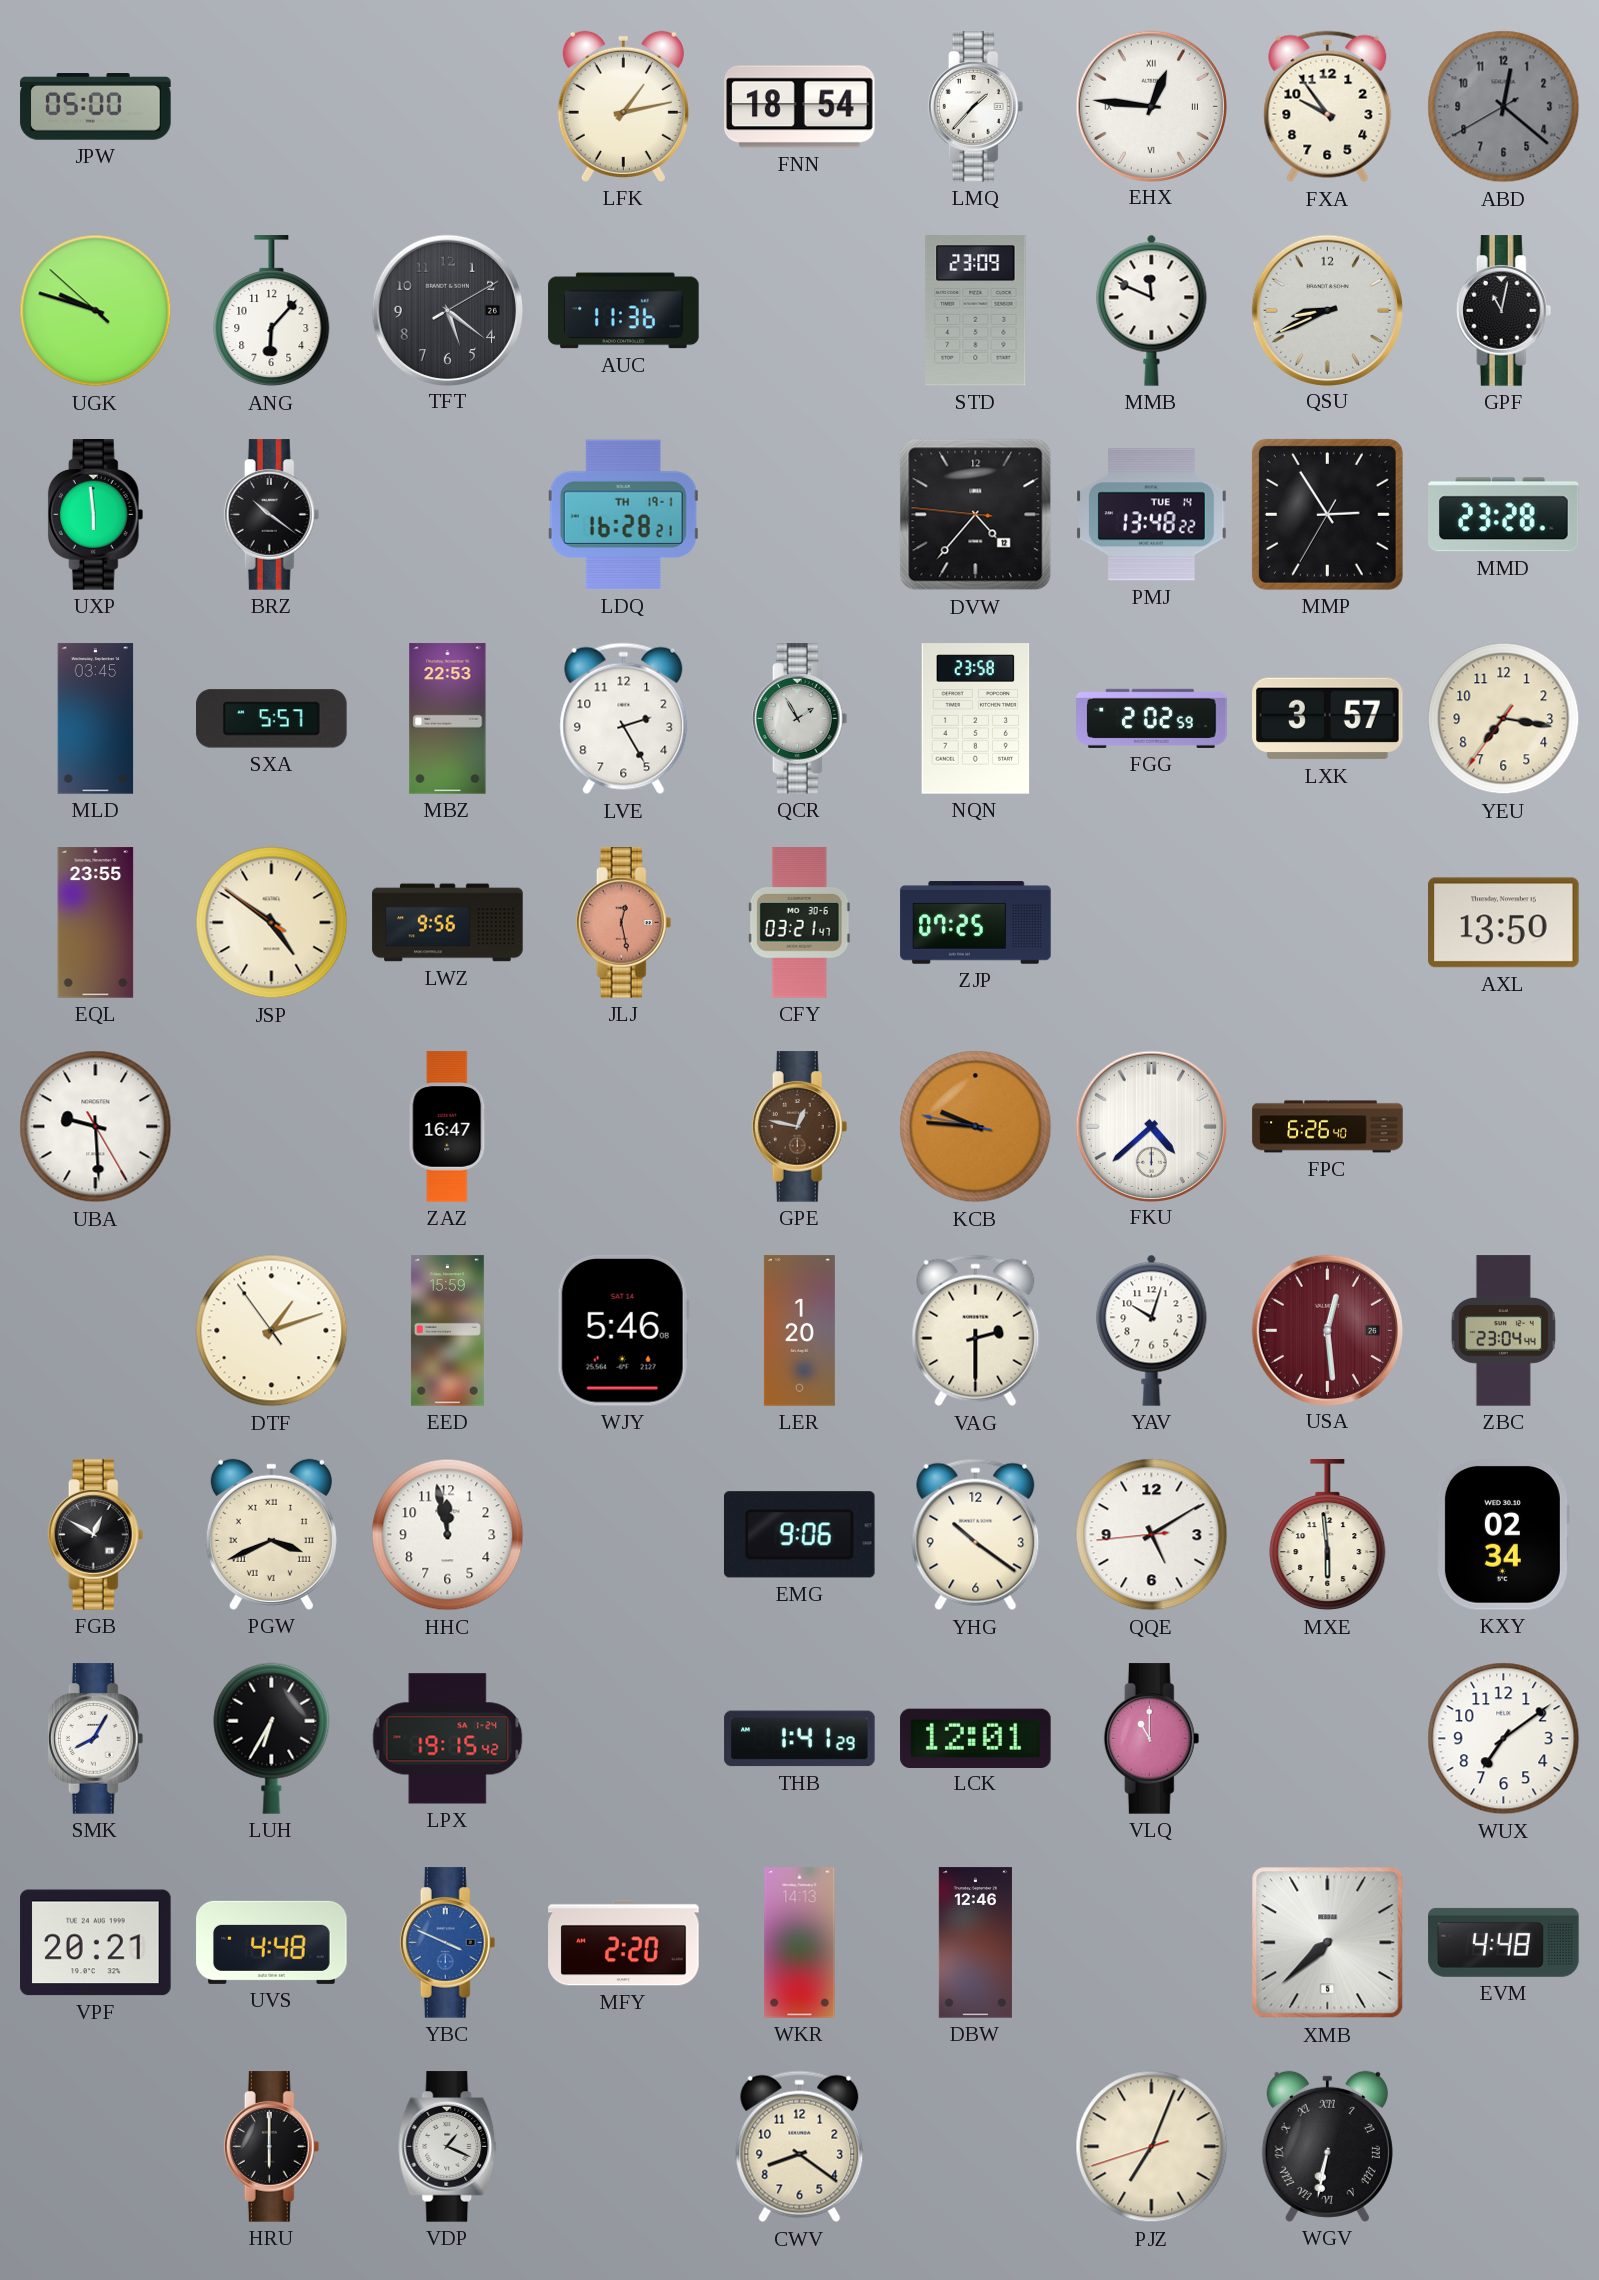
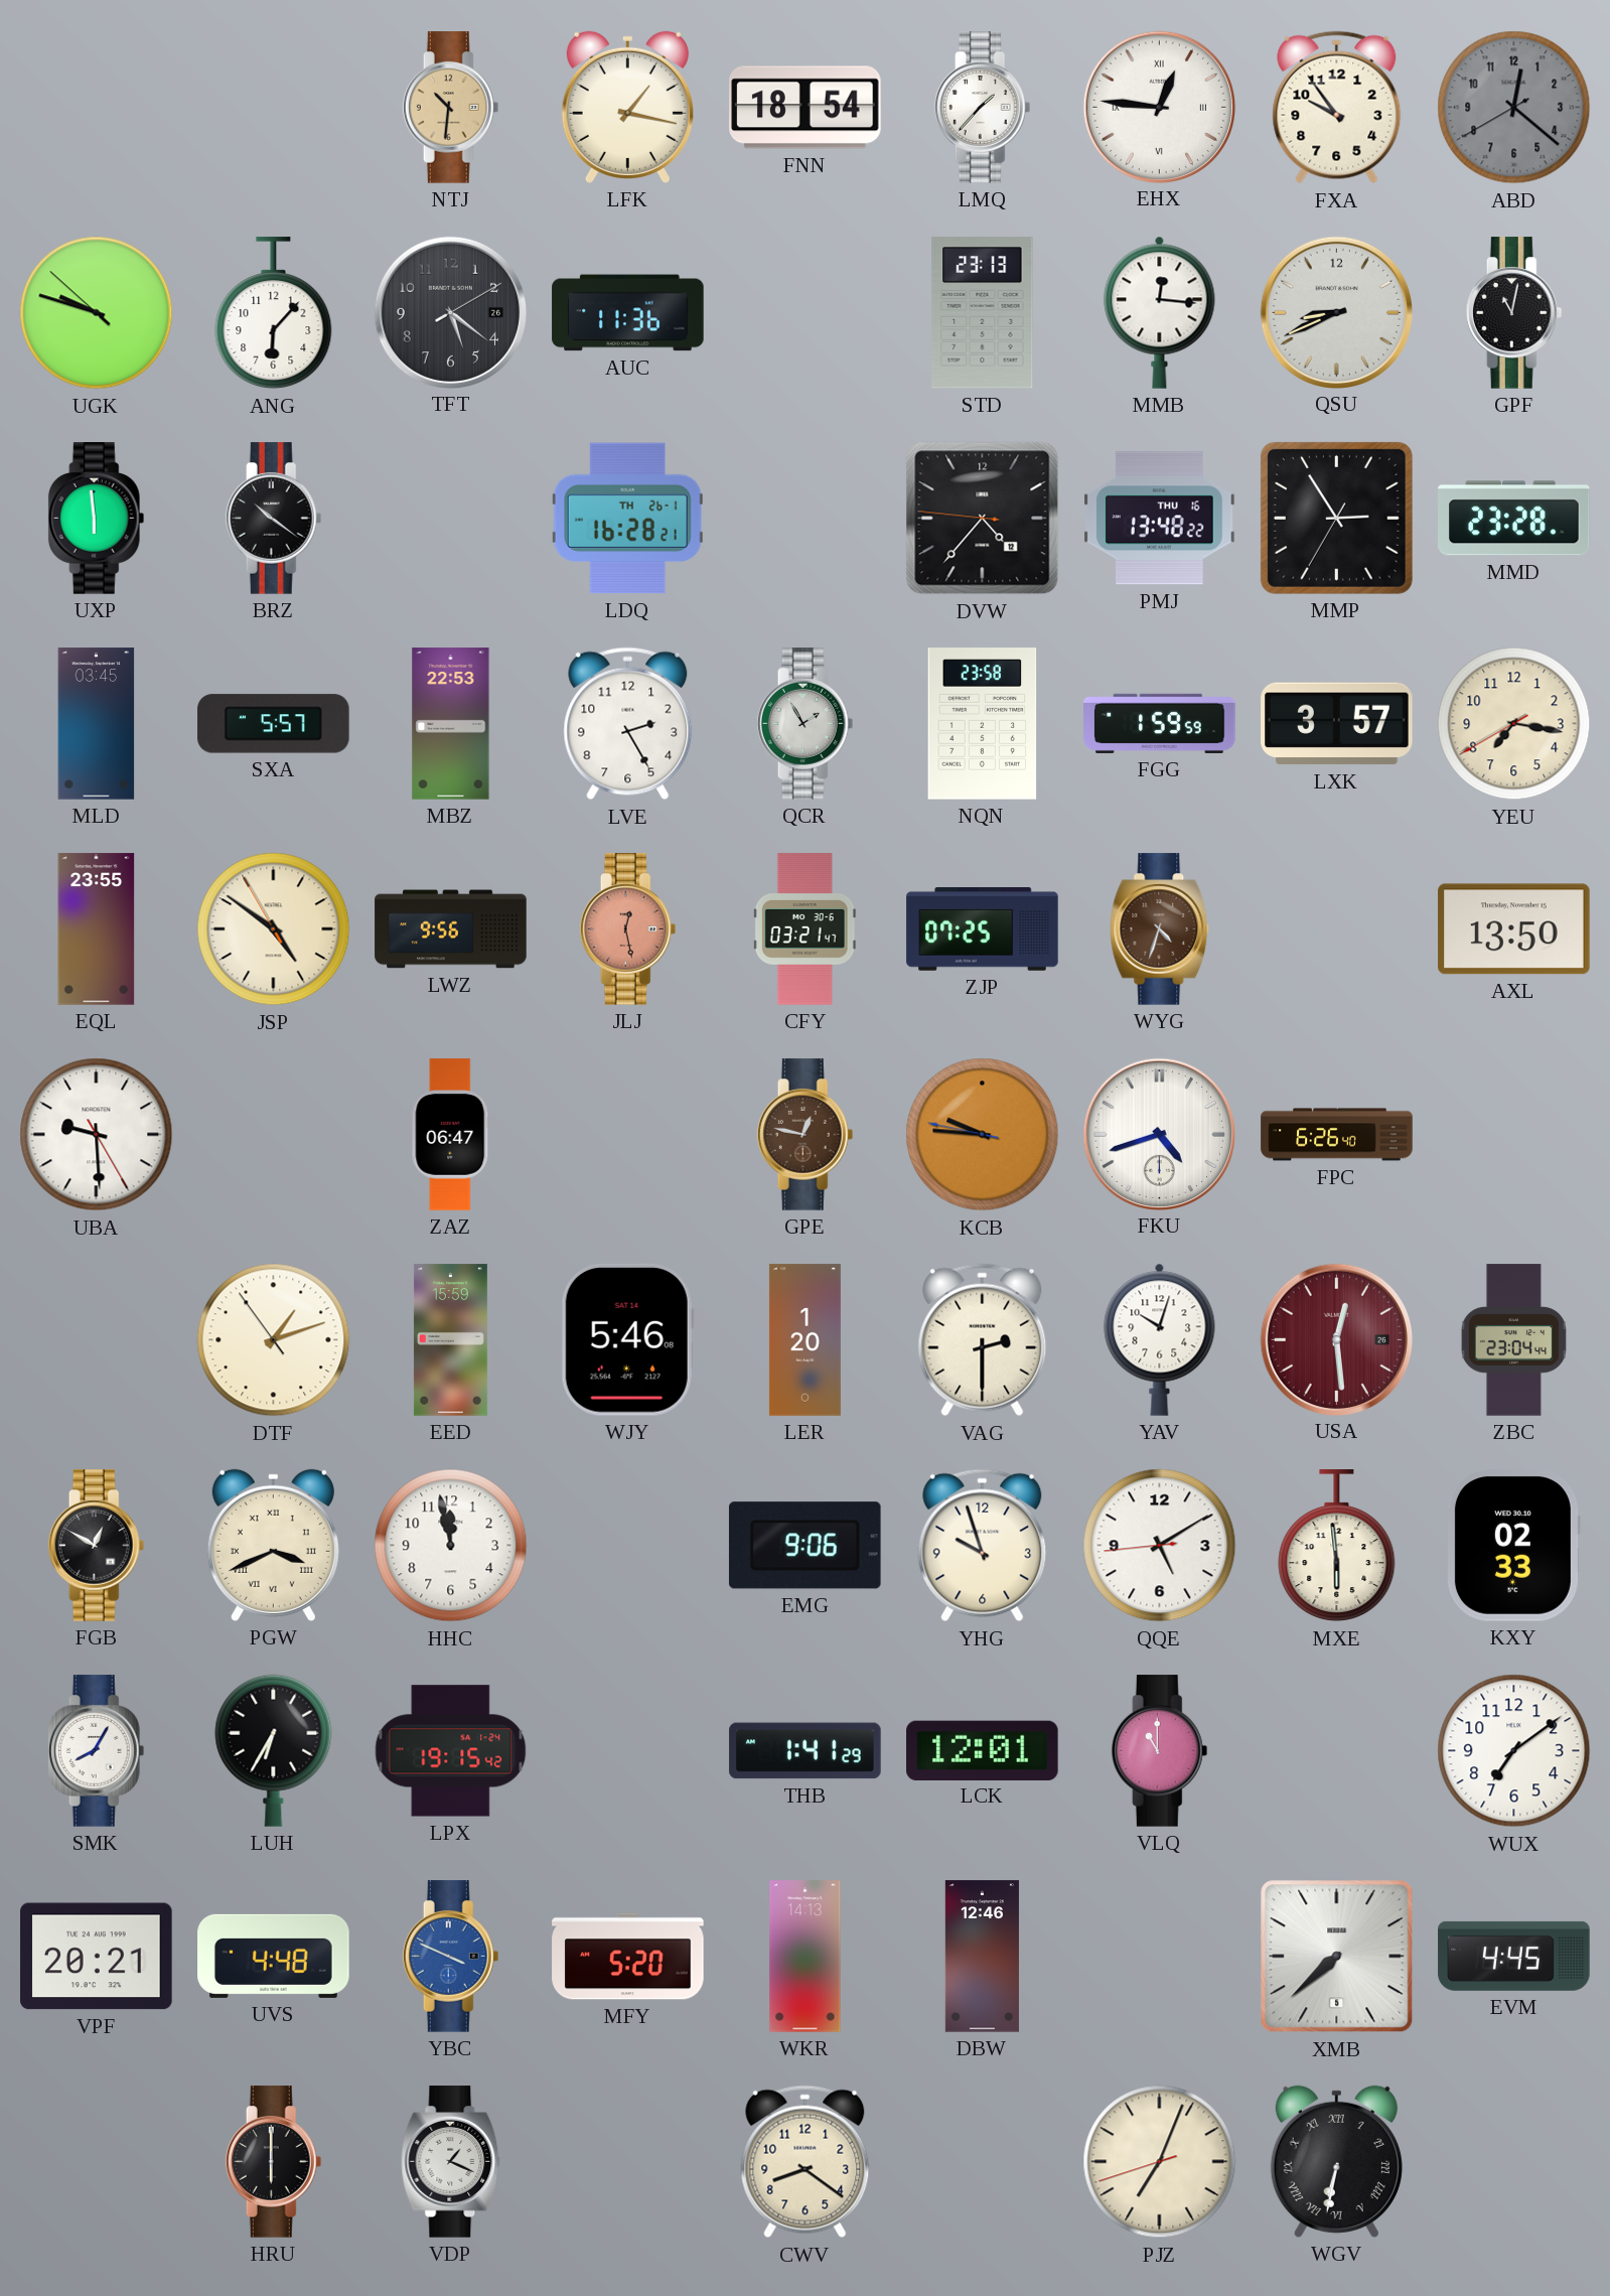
JPW: 05:00 -> none (96, 107)
NTJ: none -> 10:31 (451, 108)
LFK: 1:13 -> 1:17 (627, 107)
STD: 23:09 -> 23:13 (983, 313)
MMB: 11:49 -> 12:16 (1160, 312)
LDQ date: TH 19-1 -> TH 26-1 (627, 519)
PMJ date: TUE 14 -> THU 16 (1160, 519)
FGG: 2:02 -> 1:59 (1160, 723)
YEU: 7:16:36 -> 7:16:40 (1514, 724)
JSP: 4:50:51 -> 4:50:55 (274, 929)
WYG: none -> 4:33 (1160, 929)
ZAZ: 16:47 -> 06:47 (451, 1135)
FKU: 4:38 -> 4:42 (1159, 1134)
YHG: 10:21 -> 9:57 (983, 1546)
KXY: 02:34 -> 02:33 (1513, 1546)
MFY: 2:20 -> 5:20 (628, 1957)
EVM: 4:48 -> 4:45 (1514, 1956)
